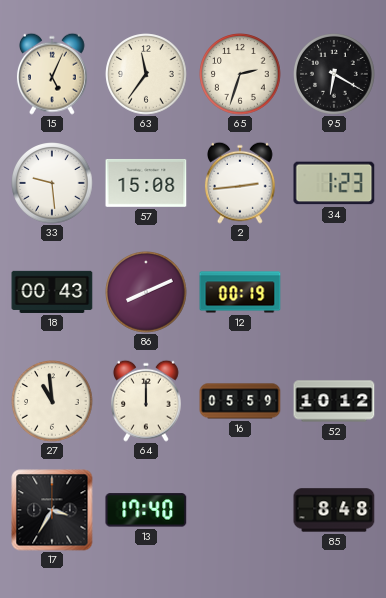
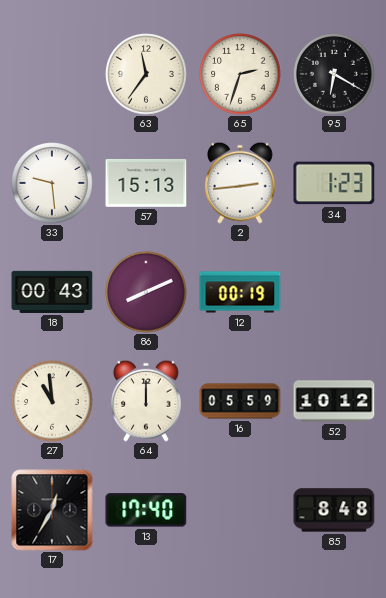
15: 5:04 -> none (52, 74)
57: 15:08 -> 15:13 (146, 183)
17: 3:35 -> 12:35 (52, 510)
